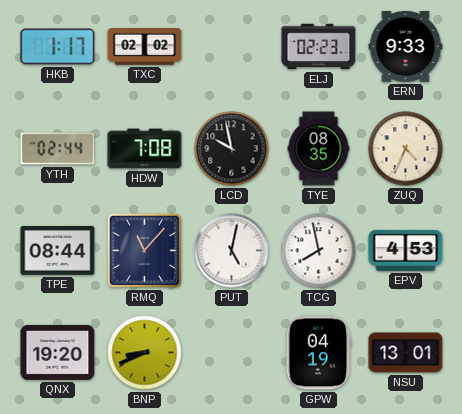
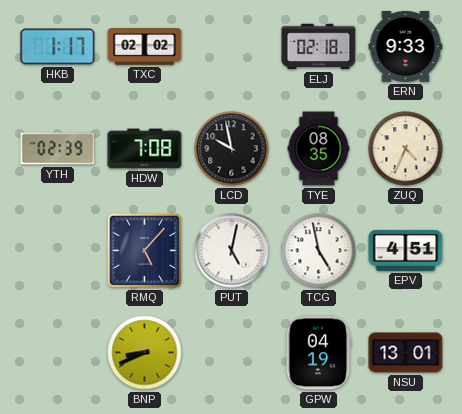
ELJ: 02:23 -> 02:18 (319, 47)
YTH: 02:44 -> 02:39 (58, 149)
TPE: 08:44 -> none (58, 251)
RMQ: 11:07 -> 5:07 (144, 250)
TCG: 7:58 -> 4:58 (319, 251)
EPV: 4:53 -> 4:51 (406, 250)
QNX: 19:20 -> none (58, 352)
